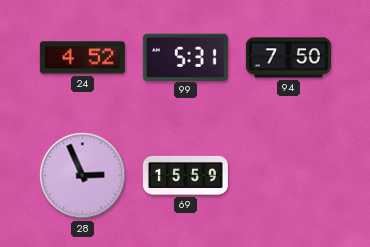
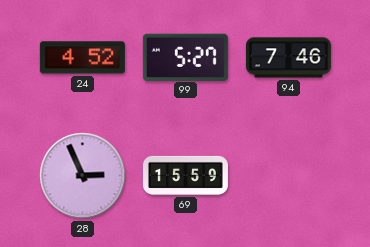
99: 5:31 -> 5:27 (185, 57)
94: 7:50 -> 7:46 (288, 58)
